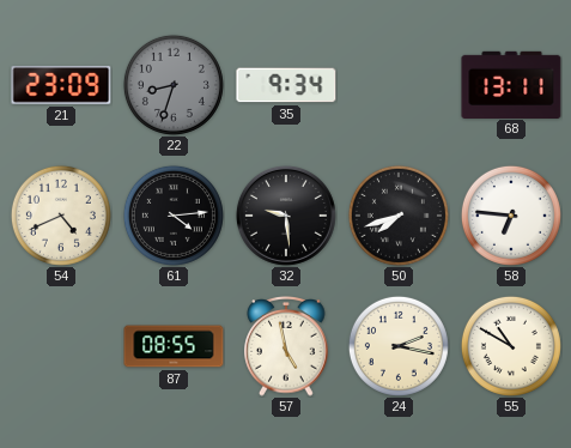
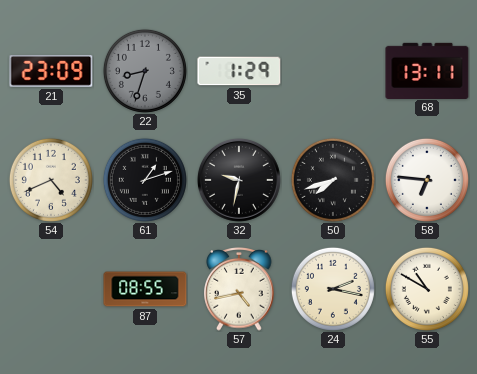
35: 9:34 -> 1:29 (239, 71)
61: 4:14 -> 1:12 (145, 180)
32: 9:29 -> 9:32 (239, 180)
57: 4:58 -> 4:43 (239, 290)
